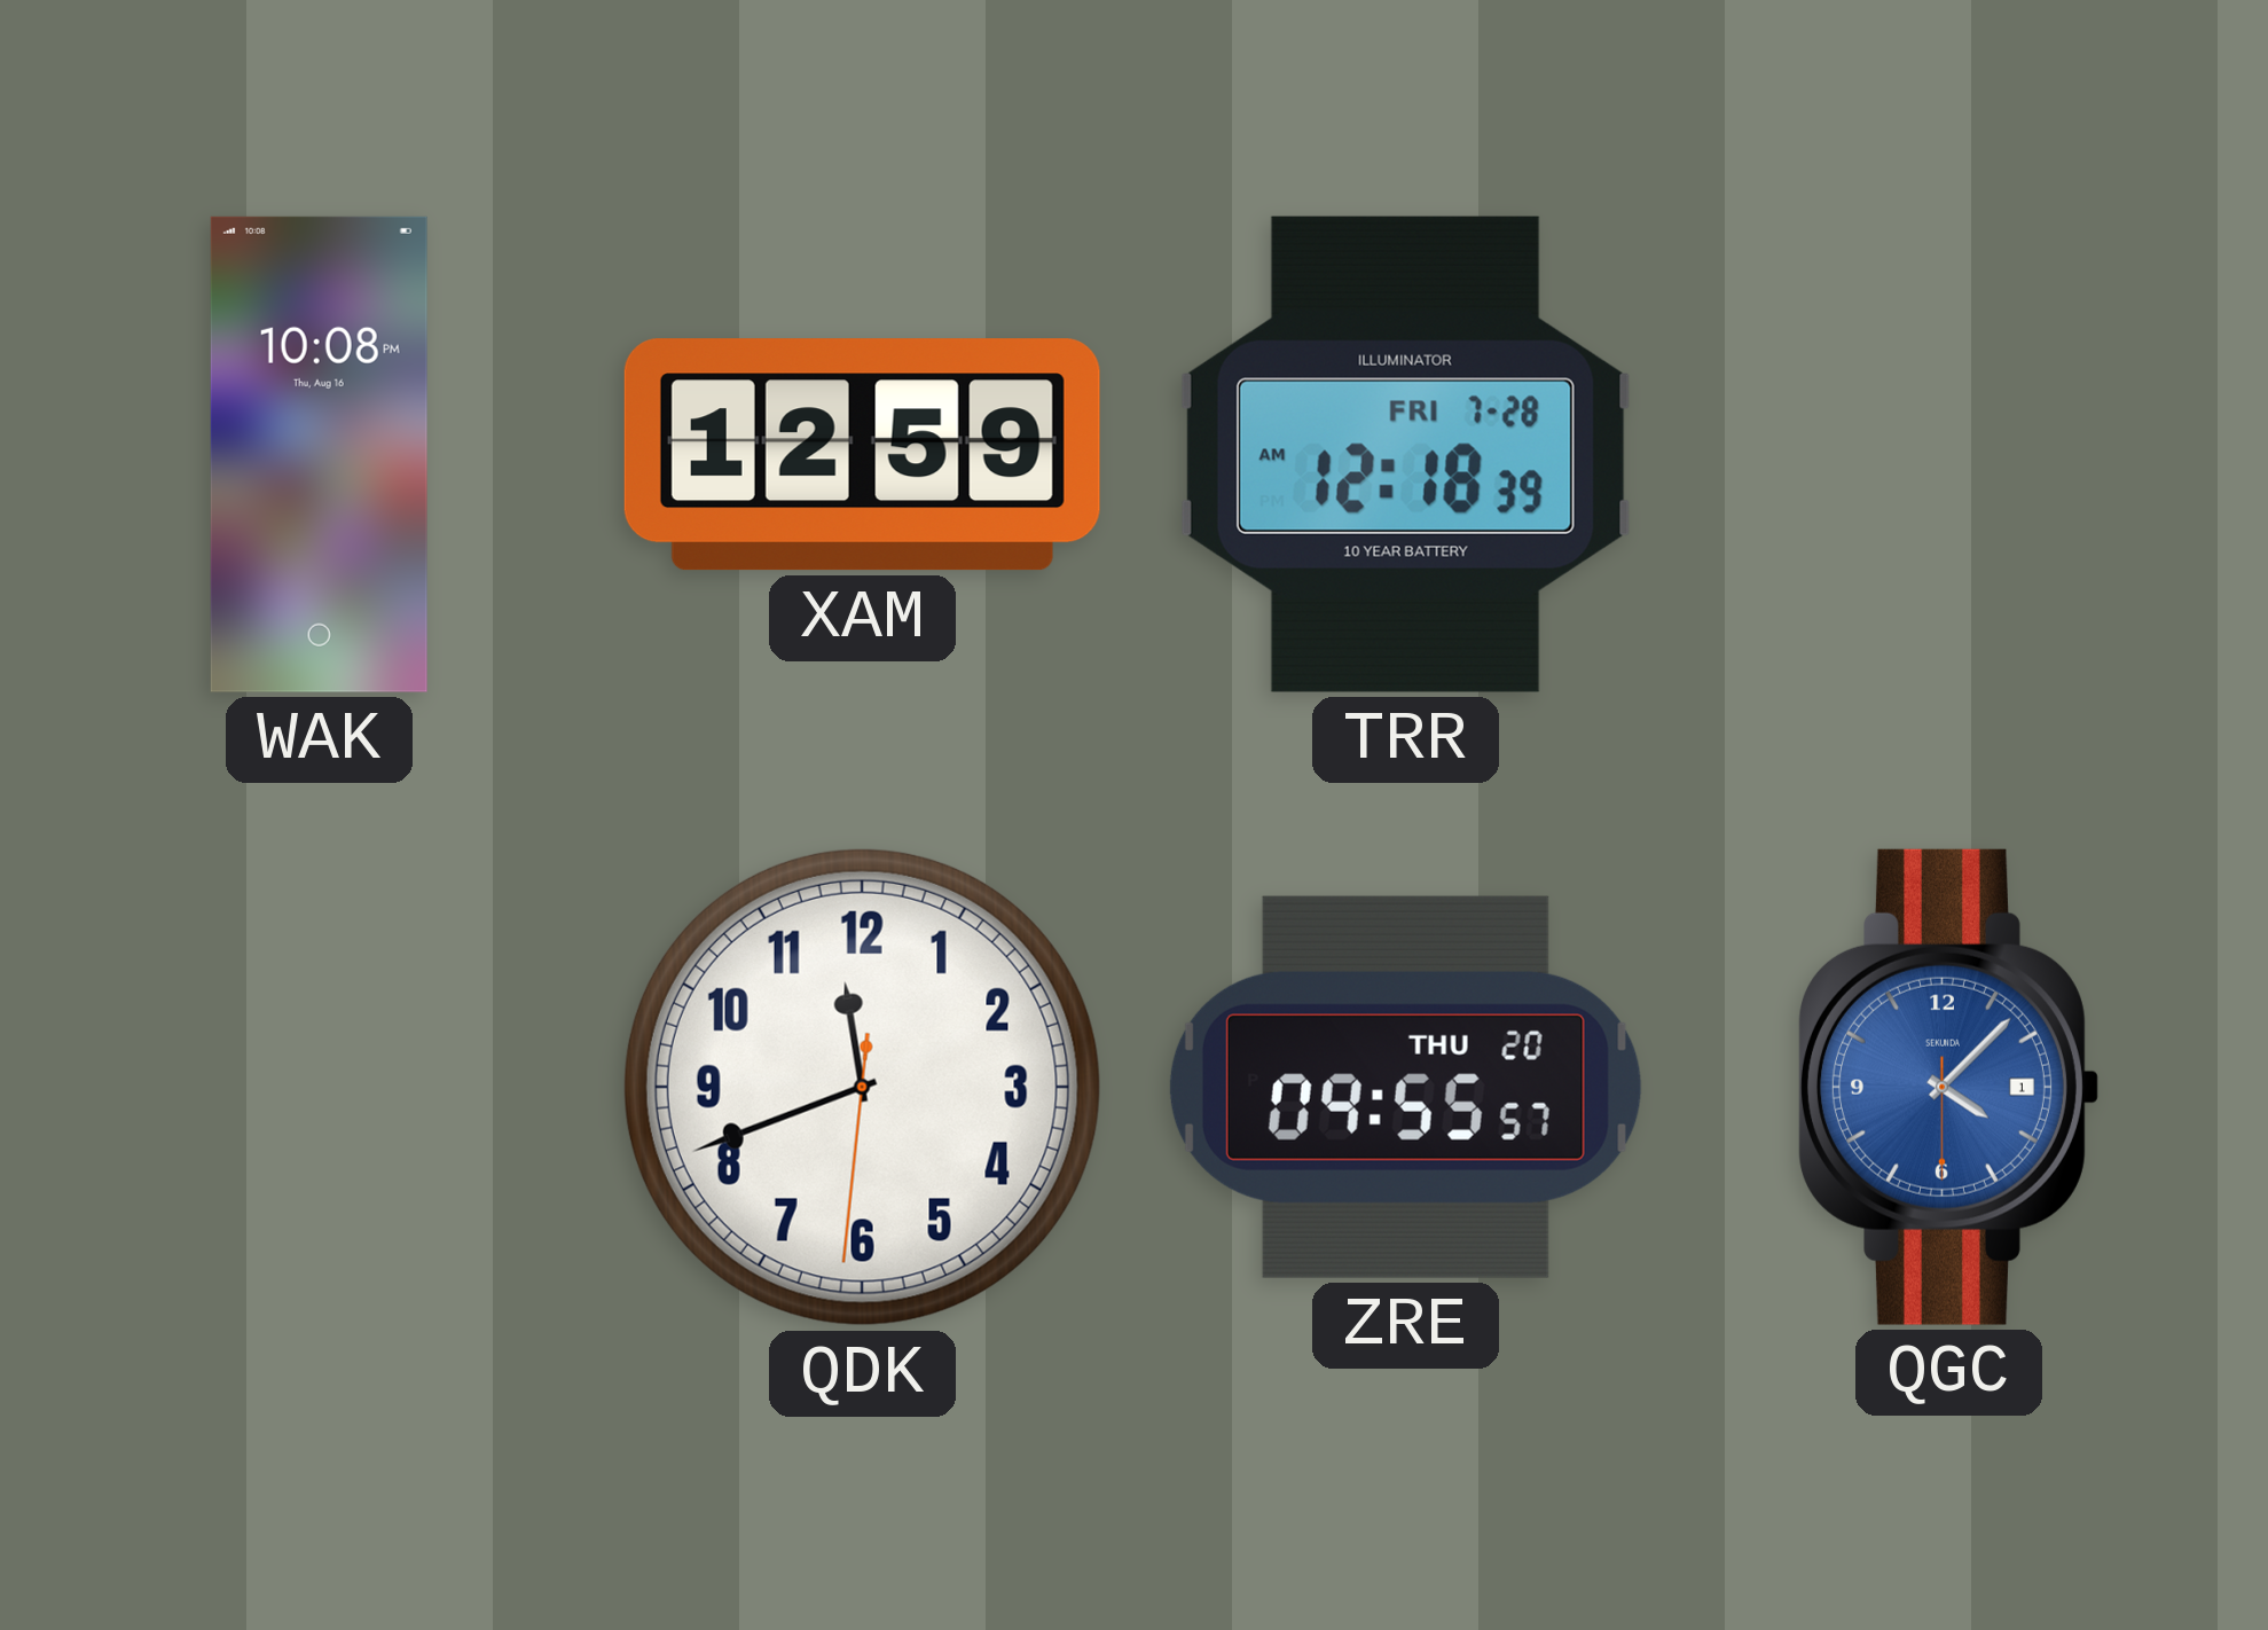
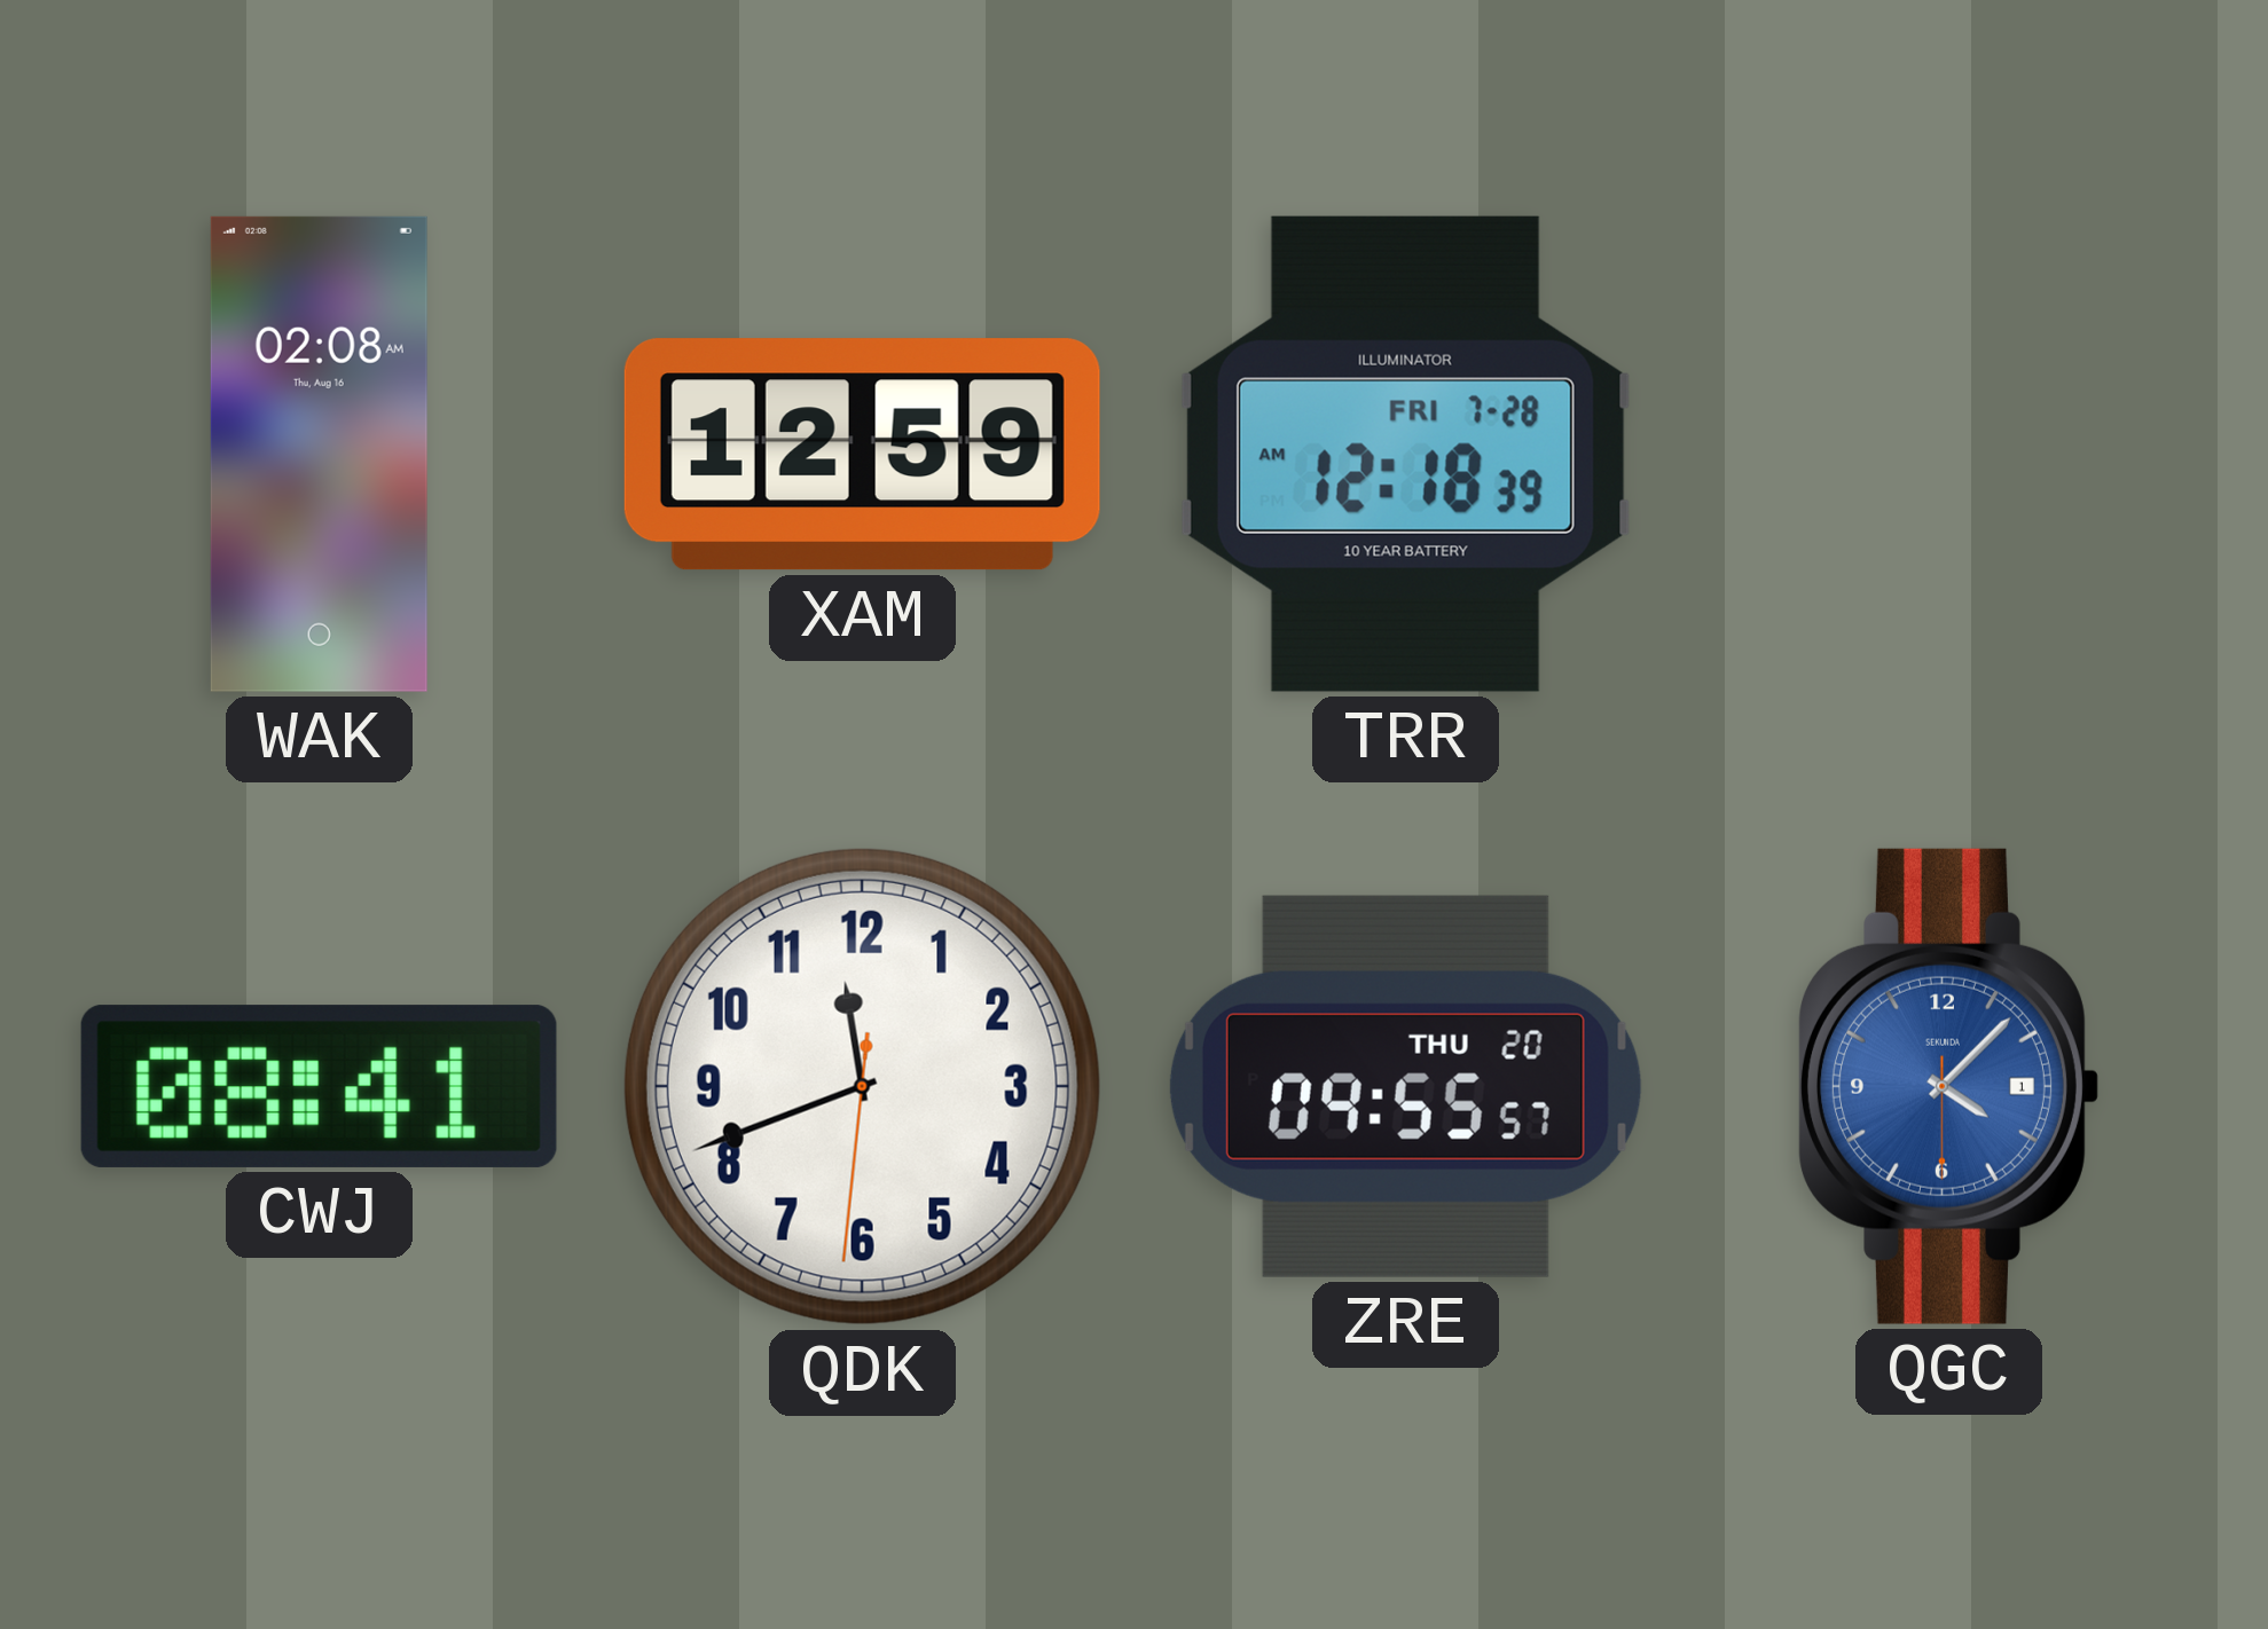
WAK: 10:08 -> 02:08 (319, 454)
CWJ: none -> 08:41 (319, 1086)
